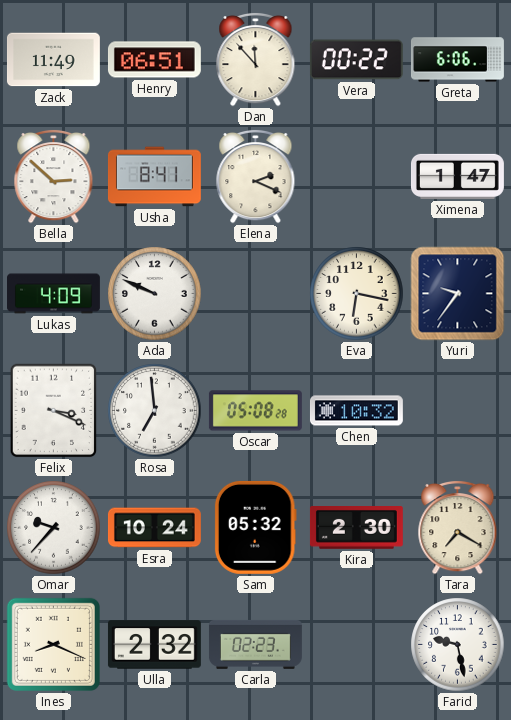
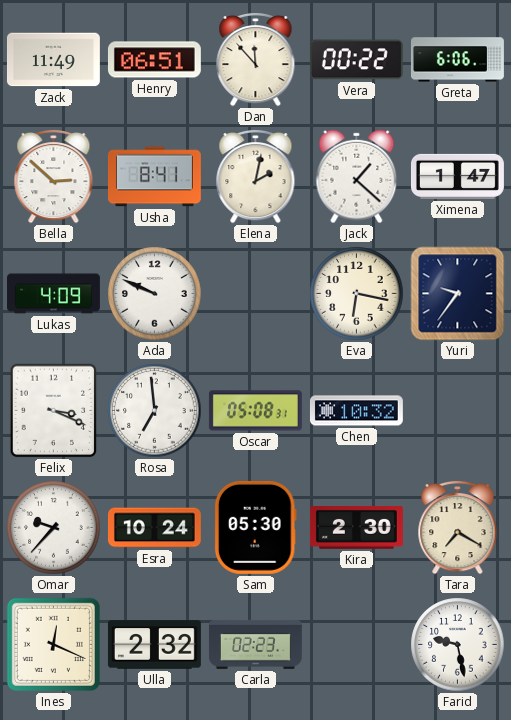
Elena: 2:19 -> 2:02 (256, 176)
Jack: none -> 1:22 (357, 177)
Oscar: 05:08:28 -> 05:08:31 (255, 411)
Sam: 05:32 -> 05:30 (255, 527)
Ines: 8:19 -> 12:19 (53, 644)
